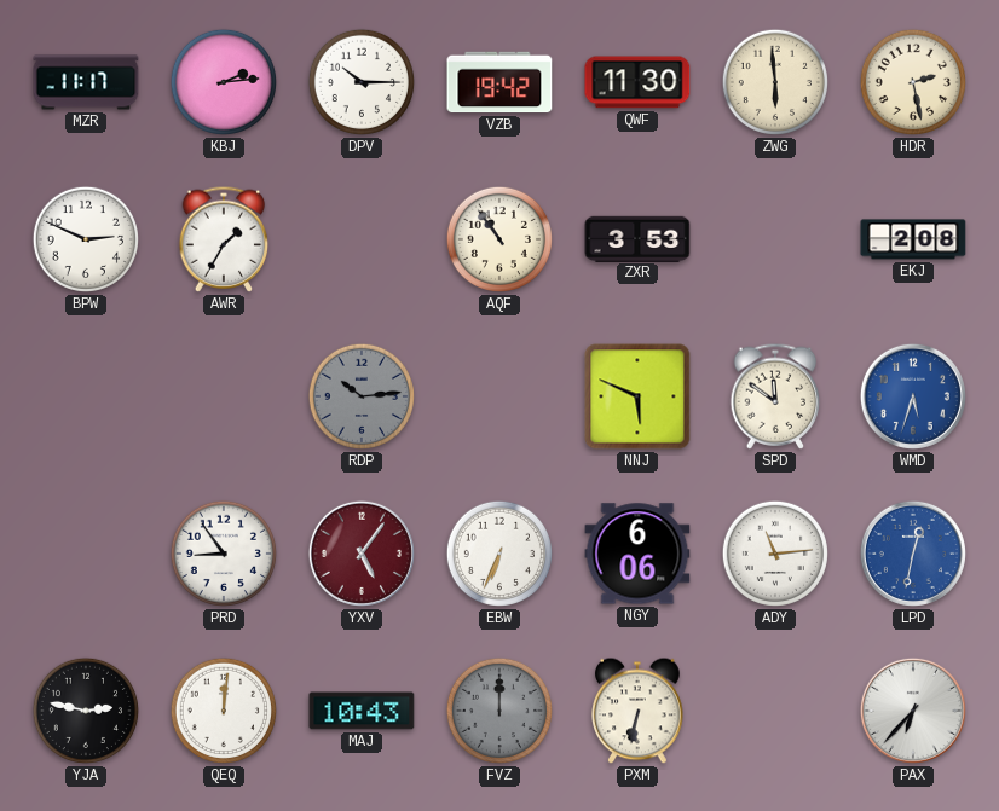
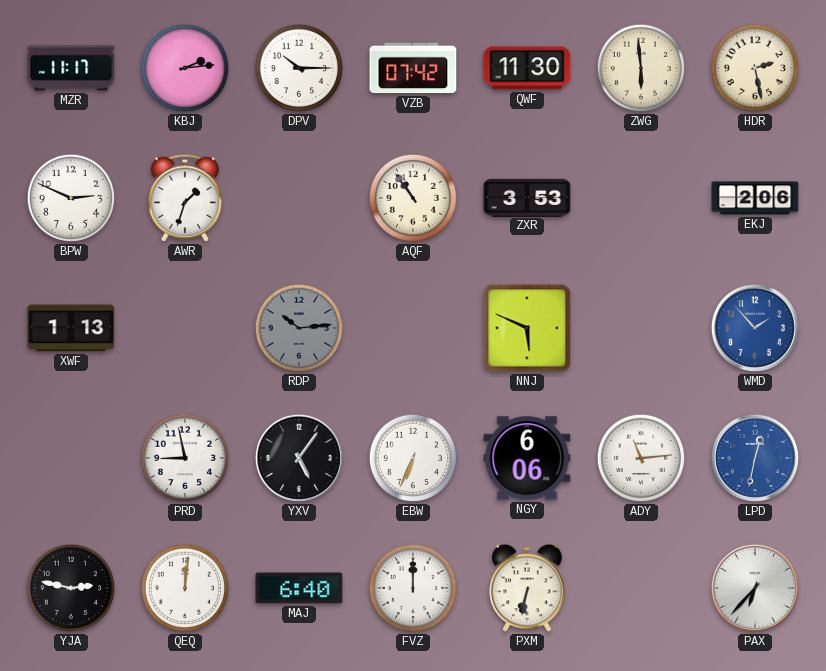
VZB: 19:42 -> 07:42 (413, 68)
AWR: 1:35 -> 1:33 (185, 198)
EKJ: 2:08 -> 2:06 (755, 198)
XWF: none -> 1:13 (71, 328)
SPD: 11:51 -> none (775, 396)
WMD: 5:33 -> 1:53 (755, 328)
PRD: 8:54 -> 8:58 (185, 458)
YXV dial: burgundy -> black (299, 458)
MAJ: 10:43 -> 6:40 (299, 588)
FVZ dial: grey -> white (413, 588)
